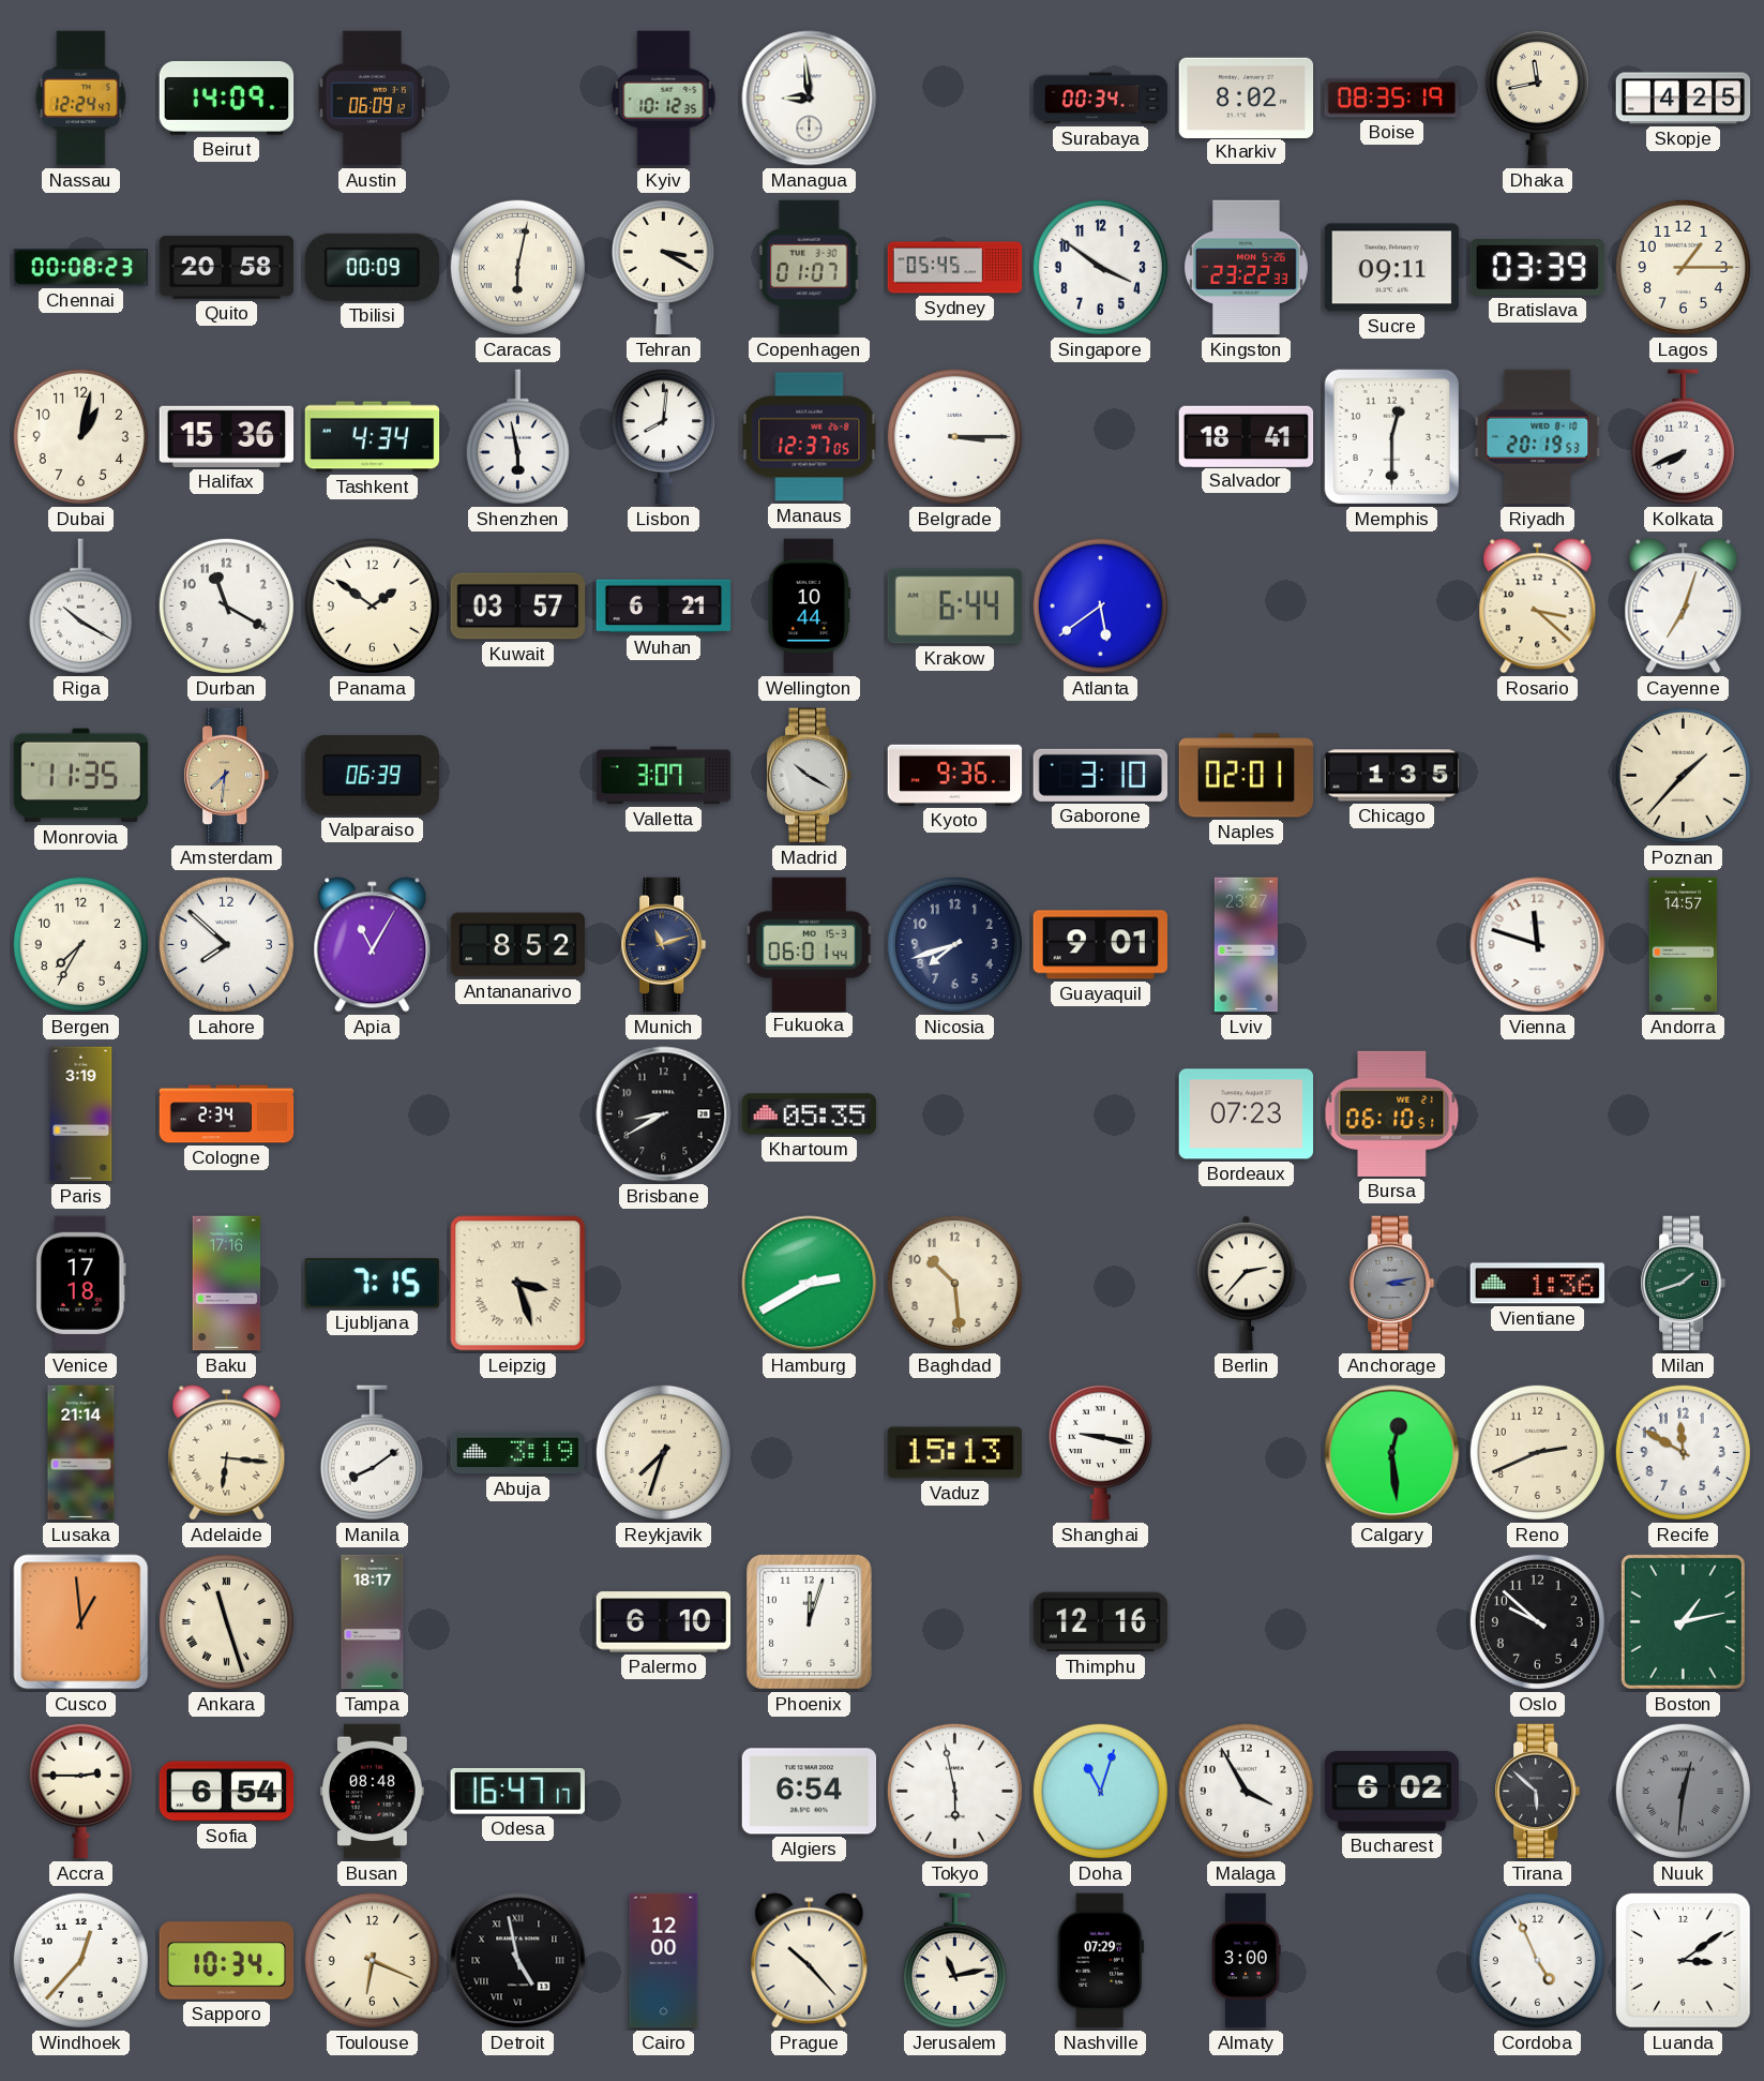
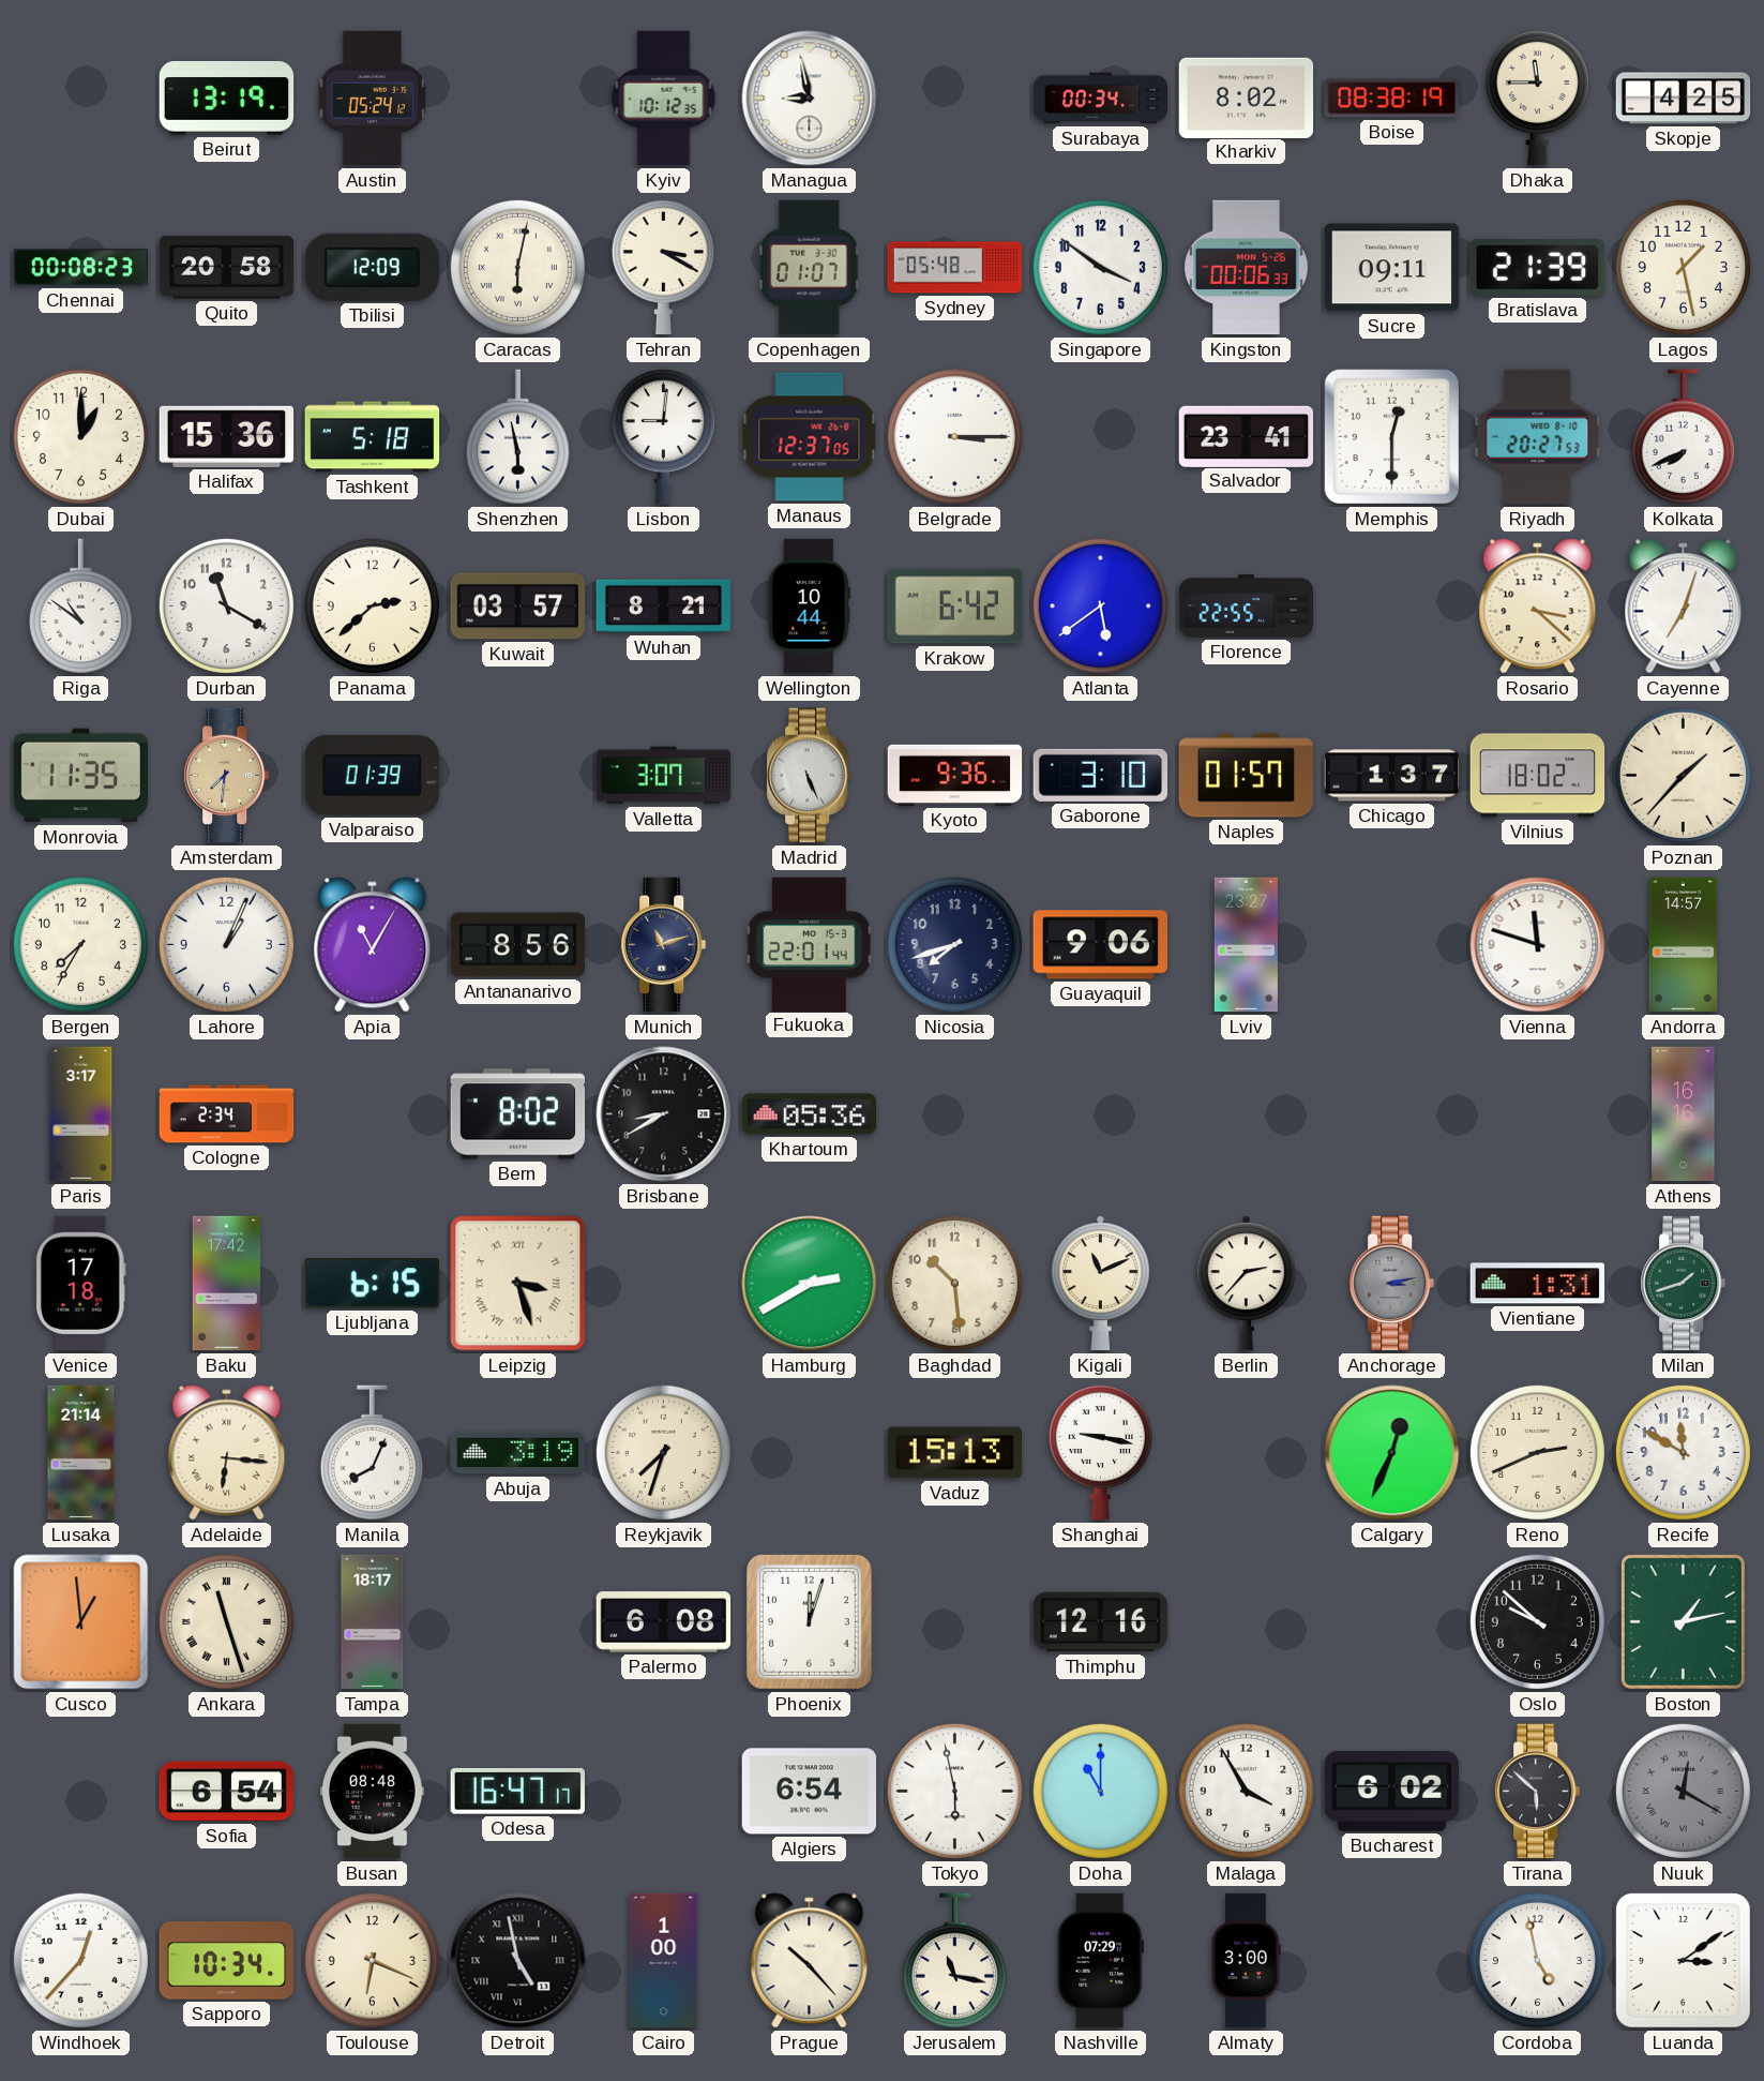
Nassau: 12:24 -> none (81, 99)
Beirut: 14:09 -> 13:19 (227, 99)
Austin: 06:09 -> 05:24 (372, 99)
Managua: 8:59 -> 8:58 (810, 99)
Boise: 08:35 -> 08:38 (1391, 99)
Dhaka: 11:43 -> 11:45 (1537, 98)
Tbilisi: 00:09 -> 12:09 (372, 267)
Sydney: 05:45 -> 05:48 (955, 268)
Kingston: 23:22 -> 00:06 (1246, 268)
Bratislava: 03:39 -> 21:39 (1538, 268)
Lagos: 1:15 -> 1:28 (1683, 267)
Dubai: 1:02 -> 1:00 (80, 436)
Tashkent: 4:34 -> 5:18 (373, 437)
Lisbon: 8:01 -> 9:01 (663, 436)
Salvador: 18:41 -> 23:41 (1247, 436)
Riyadh: 20:19 -> 20:27 (1538, 437)
Riga: 10:20 -> 10:51 (80, 607)
Panama: 1:51 -> 2:38 (372, 605)
Wuhan: 6:21 -> 8:21 (664, 607)
Krakow: 6:44 -> 6:42 (955, 607)
Florence: none -> 22:55 (1247, 607)
Valparaiso: 06:39 -> 01:39 (372, 775)
Madrid: 10:20 -> 5:26 (810, 776)
Naples: 02:01 -> 01:57 (1247, 776)
Chicago: 1:35 -> 1:37 (1392, 776)
Vilnius: none -> 18:02 (1538, 776)
Lahore: 7:52 -> 1:04 (226, 944)
Antananarivo: 8:52 -> 8:56 (518, 945)
Fukuoka: 06:01 -> 22:01 (810, 944)
Guayaquil: 9:01 -> 9:06 (1100, 945)
Paris: 3:19 -> 3:17 (81, 1114)
Bern: none -> 8:02 (518, 1114)
Khartoum: 05:35 -> 05:36 (810, 1114)
Bordeaux: 07:23 -> none (1247, 1114)
Bursa: 06:10 -> none (1392, 1113)
Athens: none -> 16:16 (1684, 1114)
Baku: 17:16 -> 17:42 (227, 1284)
Ljubljana: 7:15 -> 6:15 (372, 1284)
Kigali: none -> 11:11 (1100, 1284)
Vientiane: 1:36 -> 1:31 (1537, 1284)
Manila: 8:09 -> 8:04 (372, 1453)
Calgary: 12:29 -> 12:34 (1392, 1453)
Palermo: 6:10 -> 6:08 (664, 1622)
Accra: 2:45 -> none (80, 1791)
Doha: 11:03 -> 11:00 (1100, 1791)
Nuuk: 12:31 -> 12:20 (1683, 1791)
Cairo: 12:00 -> 1:00 (664, 1961)
Jerusalem: 11:13 -> 11:17 (954, 1961)
Cordoba: 4:56 -> 4:58 (1537, 1960)
